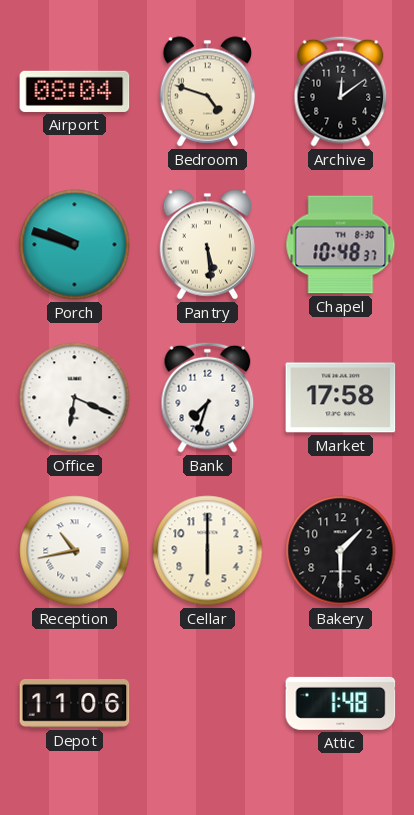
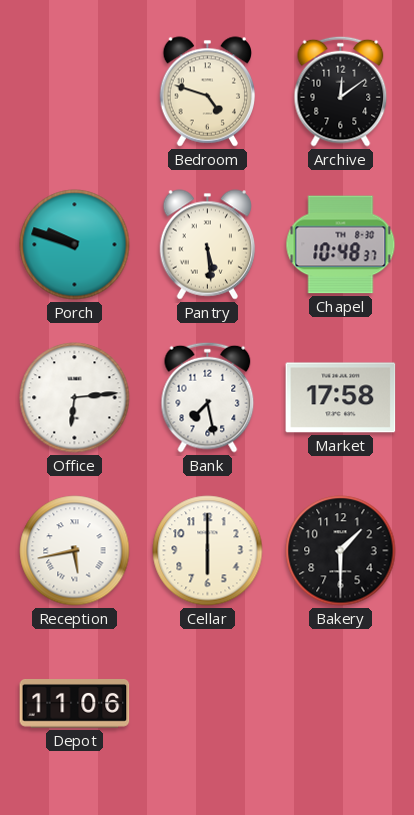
Airport: 08:04 -> none (75, 91)
Office: 6:19 -> 6:14 (75, 398)
Bank: 7:33 -> 7:28 (208, 397)
Reception: 10:43 -> 5:43 (75, 551)
Attic: 1:48 -> none (341, 703)
